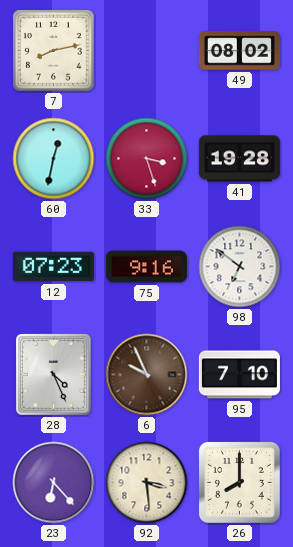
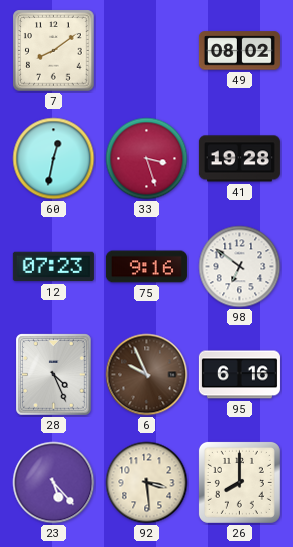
7: 8:13 -> 8:09 (54, 51)
95: 7:10 -> 6:16 (239, 375)
23: 6:23 -> 5:23 (54, 483)
